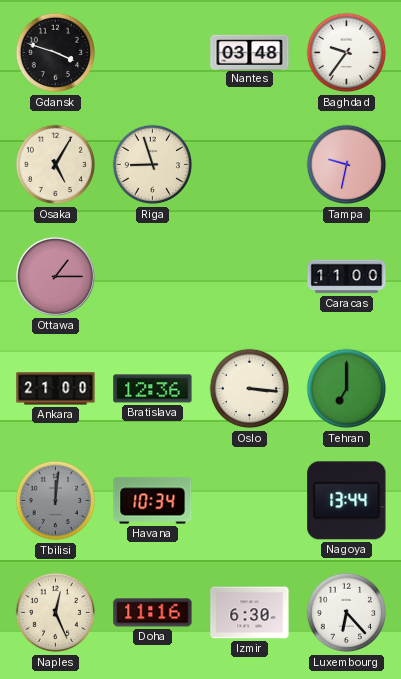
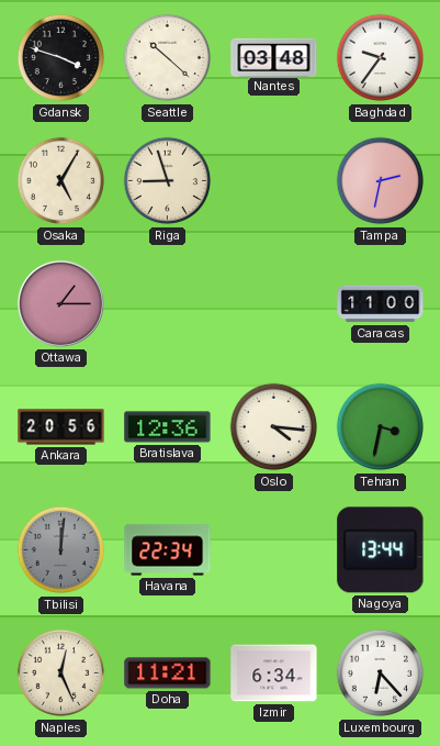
Seattle: none -> 10:22 (168, 58)
Tampa: 9:32 -> 2:32 (381, 181)
Ankara: 21:00 -> 20:56 (61, 427)
Oslo: 3:16 -> 4:16 (274, 427)
Tehran: 7:00 -> 3:32 (381, 427)
Havana: 10:34 -> 22:34 (168, 550)
Doha: 11:16 -> 11:21 (168, 673)
Izmir: 6:30 -> 6:34 (274, 673)
